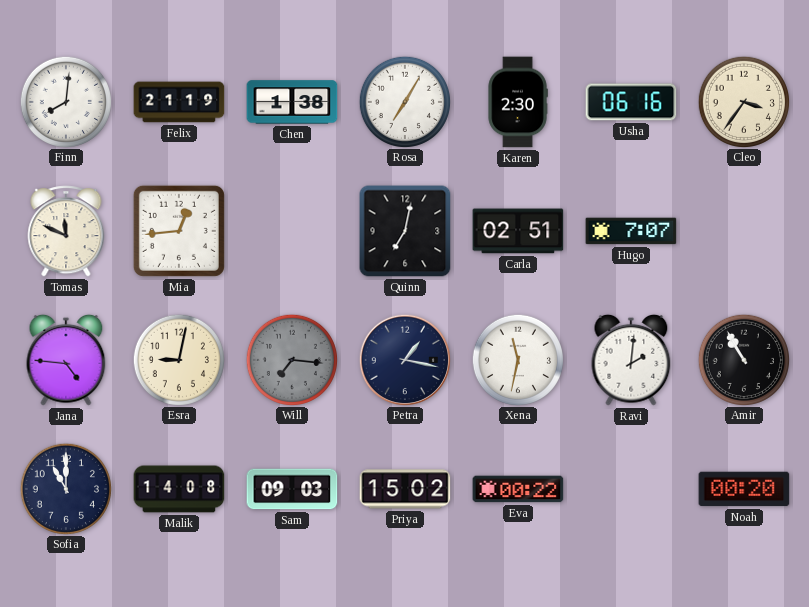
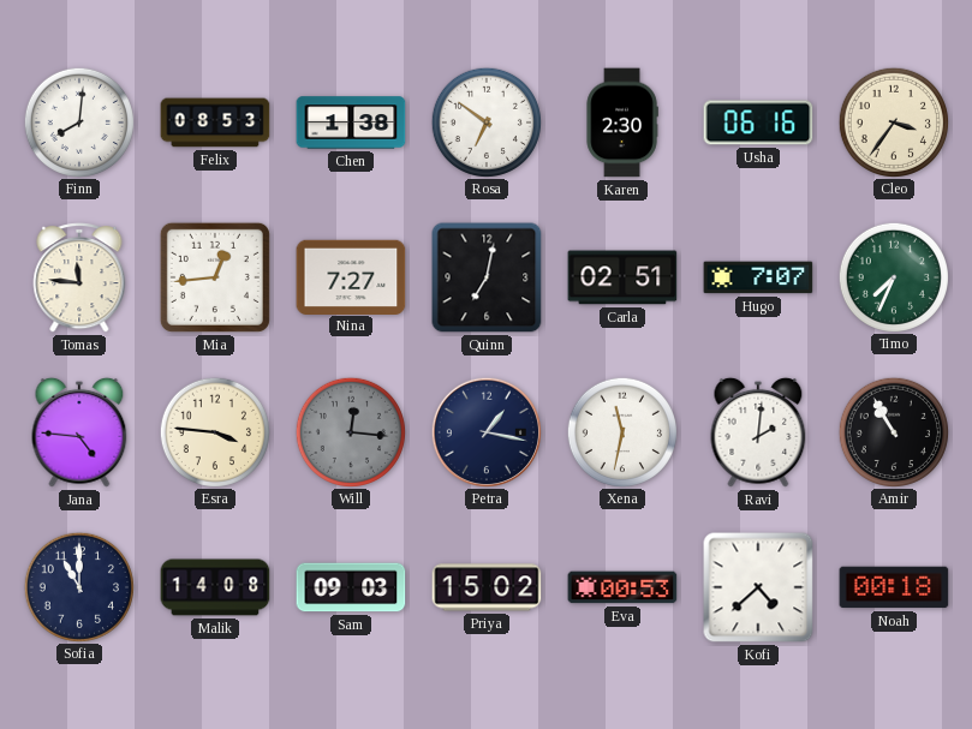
Felix: 21:19 -> 08:53 (215, 123)
Rosa: 7:05 -> 6:51 (485, 121)
Tomas: 11:49 -> 11:46 (79, 277)
Nina: none -> 7:27 (351, 276)
Timo: none -> 7:34 (893, 276)
Esra: 9:02 -> 3:46 (214, 431)
Will: 7:16 -> 12:16 (350, 431)
Eva: 00:22 -> 00:53 (622, 587)
Kofi: none -> 4:38 (758, 587)
Noah: 00:20 -> 00:18 (894, 587)
